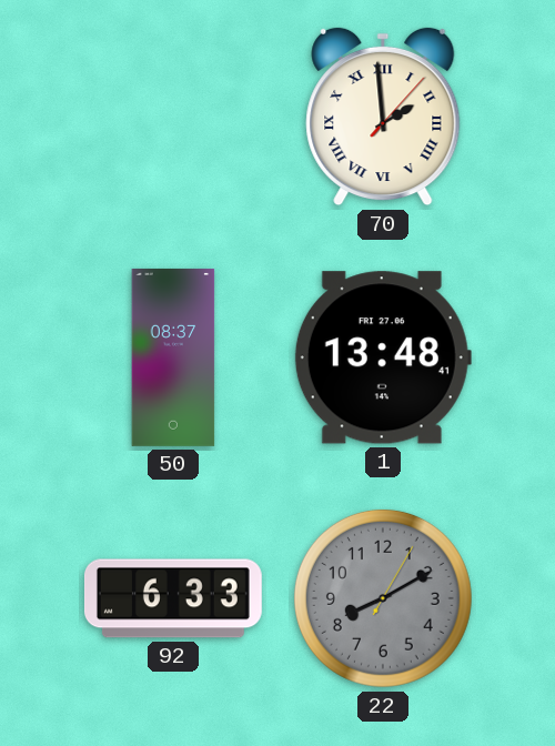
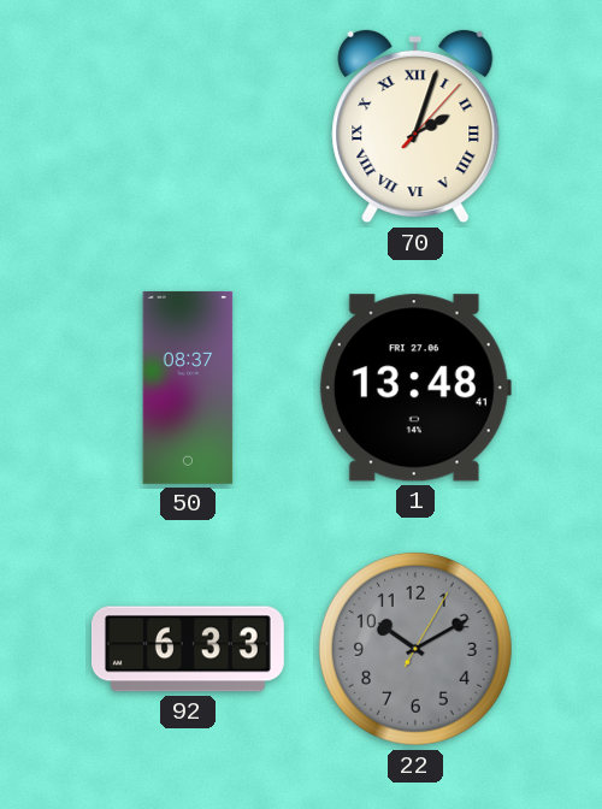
70: 1:59 -> 2:03 (415, 126)
22: 8:10 -> 10:10 (415, 649)
